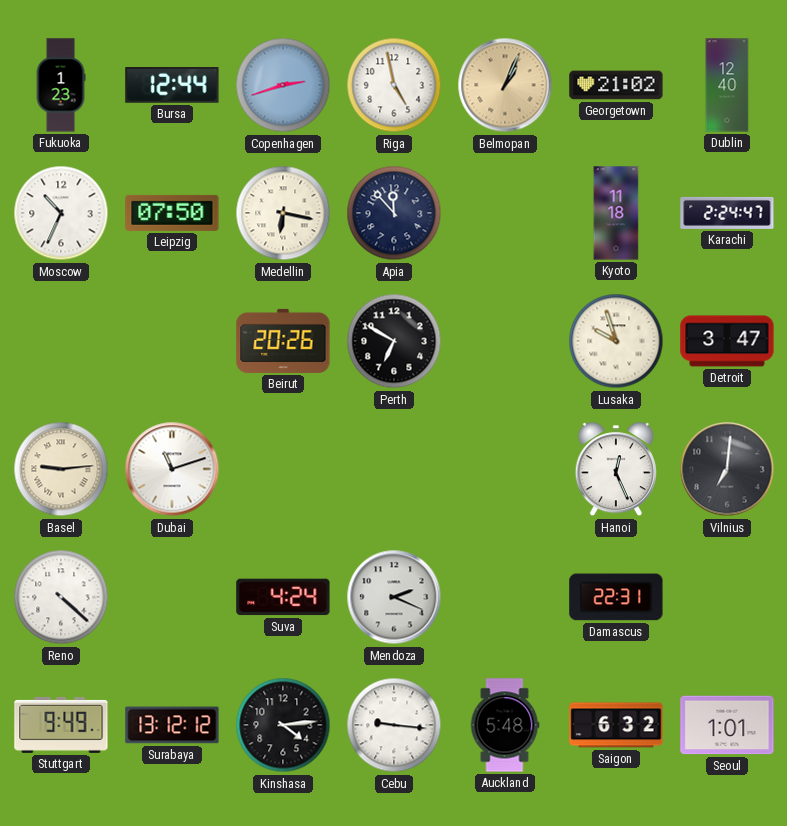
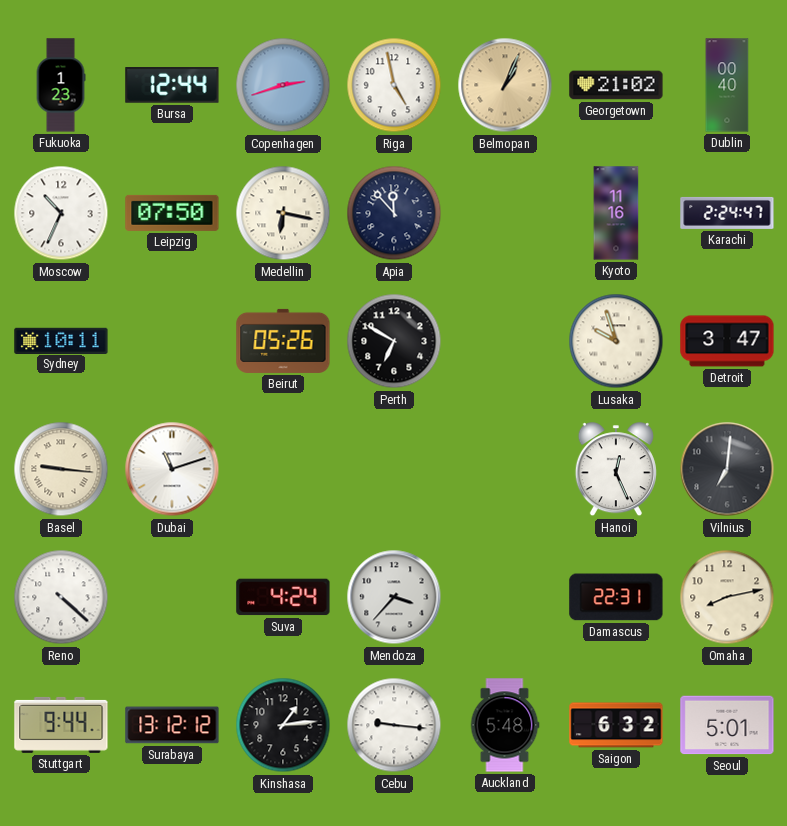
Dublin: 12:40 -> 00:40 (727, 85)
Kyoto: 11:18 -> 11:16 (616, 213)
Sydney: none -> 10:11 (61, 340)
Beirut: 20:26 -> 05:26 (283, 341)
Basel: 9:14 -> 9:16 (61, 469)
Mendoza: 2:19 -> 3:37 (394, 597)
Omaha: none -> 8:13 (727, 597)
Stuttgart: 9:49 -> 9:44 (61, 725)
Kinshasa: 4:14 -> 1:14 (283, 725)
Seoul: 1:01 -> 5:01 (727, 725)
